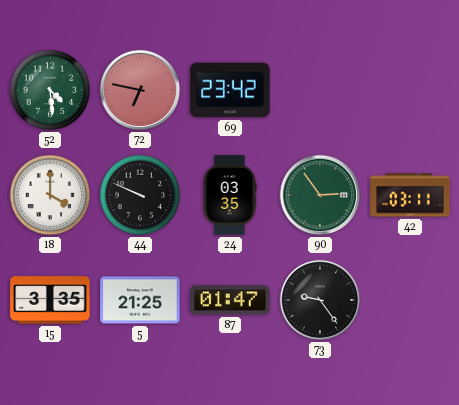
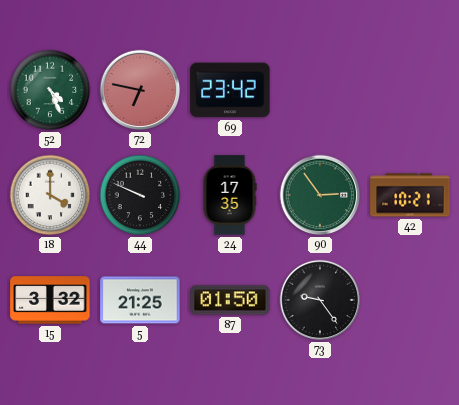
52: 4:29 -> 4:26 (50, 90)
24: 03:35 -> 17:35 (230, 195)
42: 03:11 -> 10:21 (410, 195)
15: 3:35 -> 3:32 (50, 300)
87: 01:47 -> 01:50 (230, 300)
